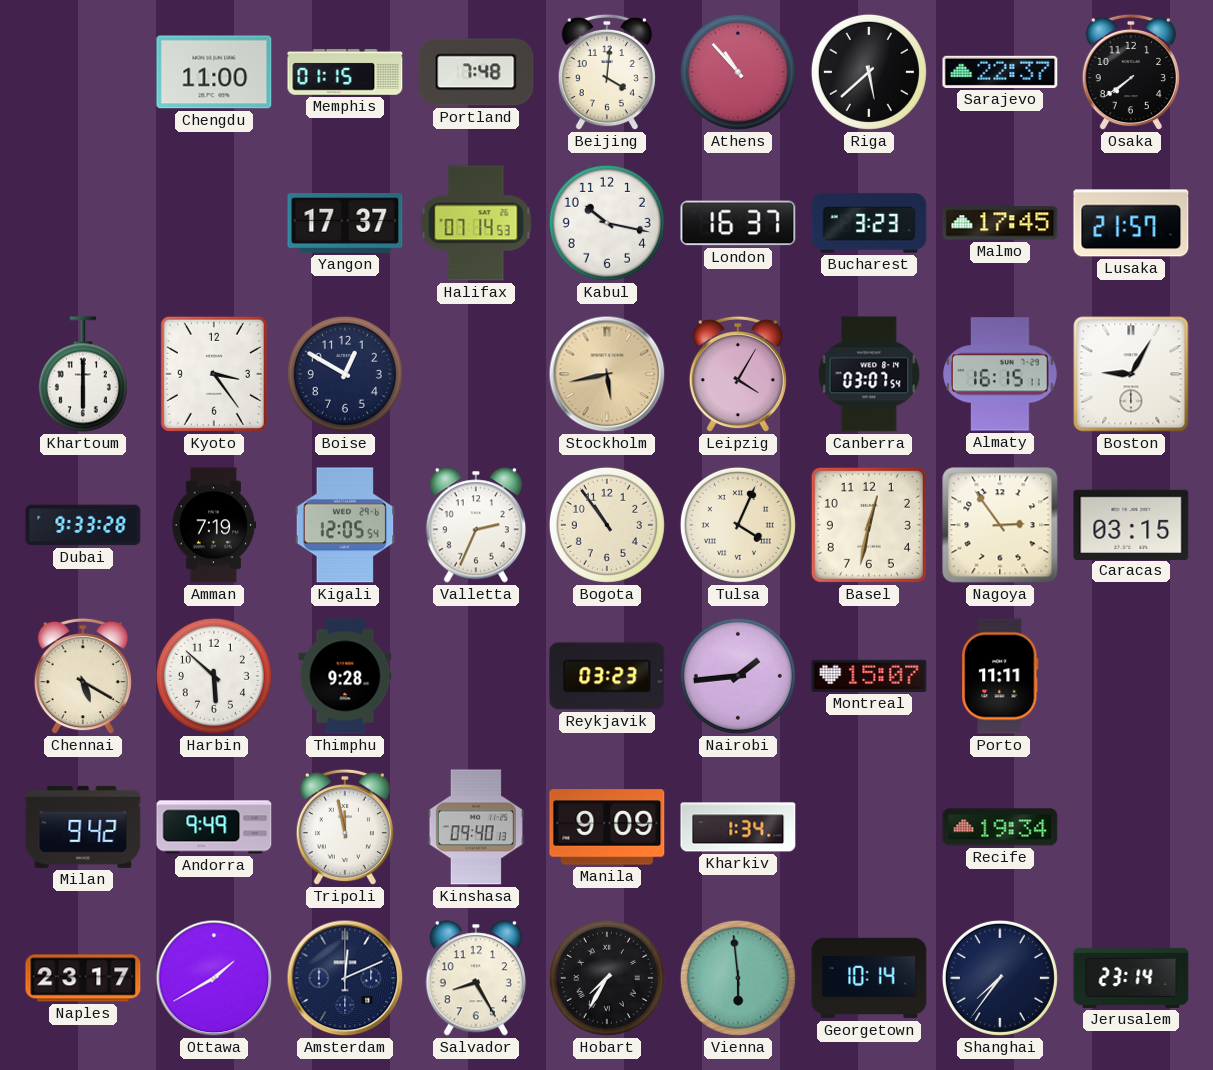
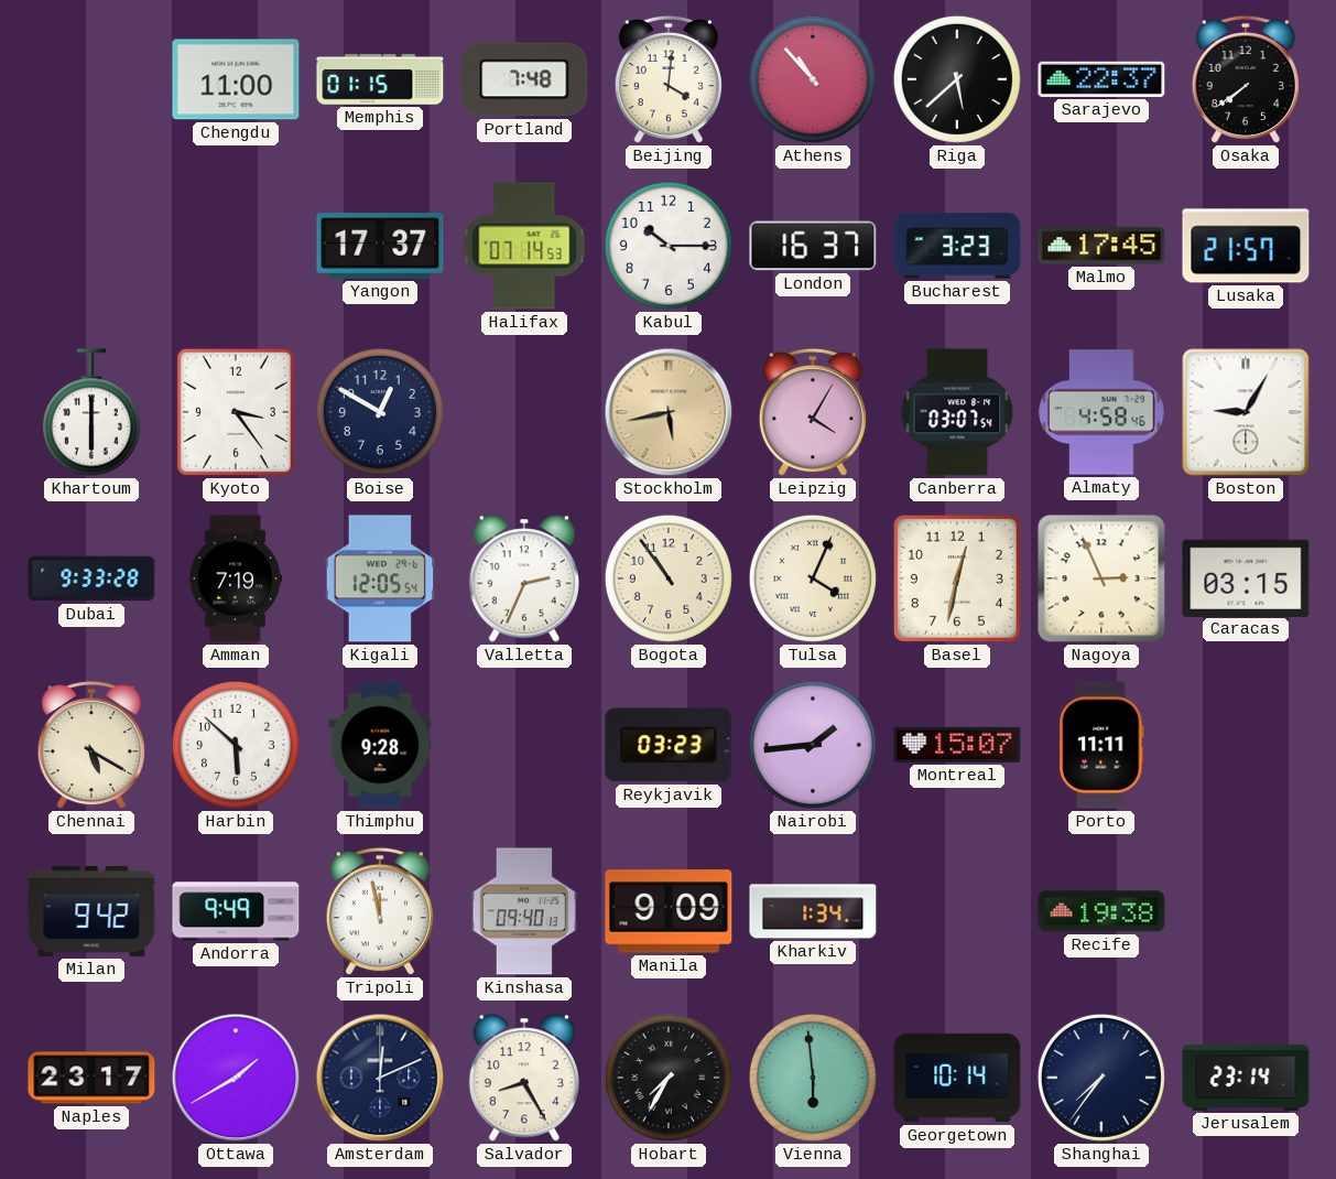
Kabul: 10:17 -> 10:15 (669, 246)
Almaty: 16:15 -> 4:58 (1103, 412)
Nagoya: 2:54 -> 2:56 (1101, 578)
Recife: 19:34 -> 19:38 (1101, 911)
